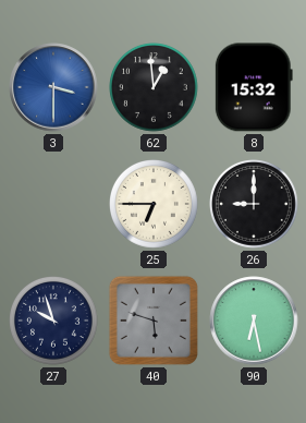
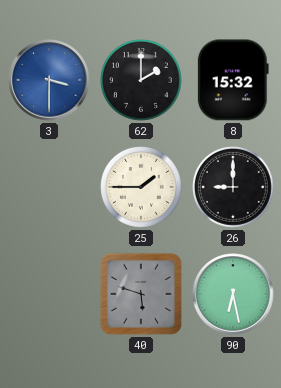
62: 12:59 -> 2:00 (142, 81)
25: 6:45 -> 1:45 (142, 188)
27: 9:57 -> none (54, 322)
